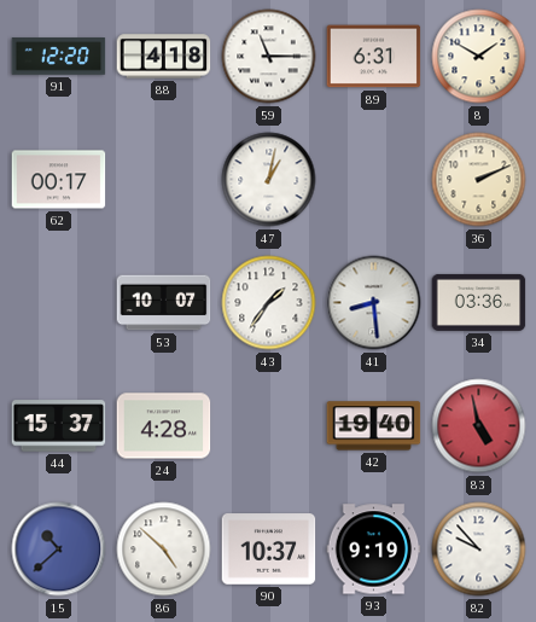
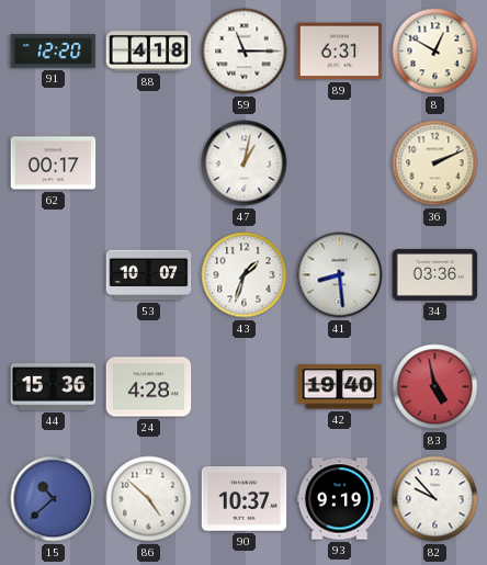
8: 1:50 -> 12:50 (435, 52)
43: 1:36 -> 1:33 (245, 275)
44: 15:37 -> 15:36 (54, 387)
